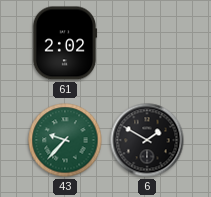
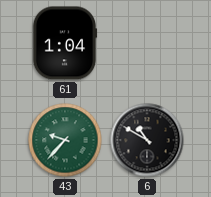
61: 2:02 -> 1:04 (65, 43)
6: 1:50 -> 10:50 (147, 140)
